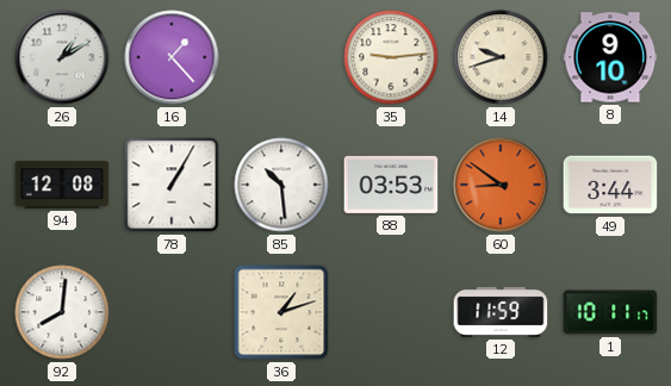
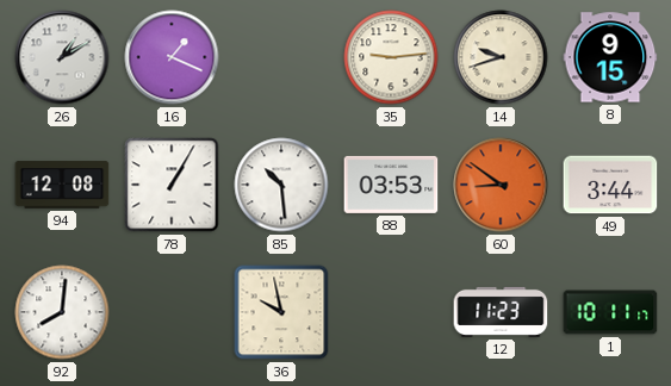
16: 1:23 -> 1:19 (172, 57)
8: 9:10 -> 9:15 (610, 57)
36: 1:12 -> 9:58 (281, 312)
12: 11:59 -> 11:23 (501, 312)
